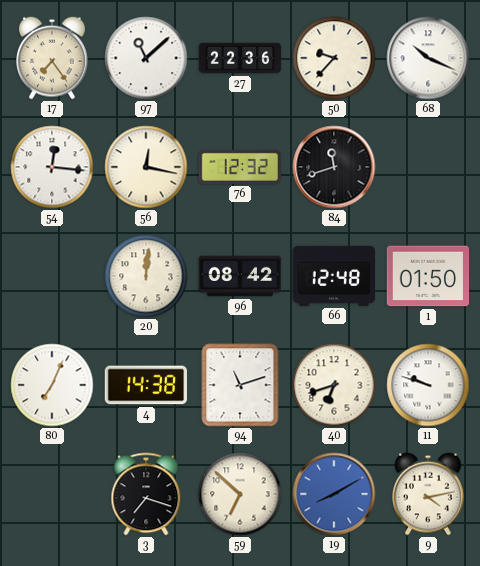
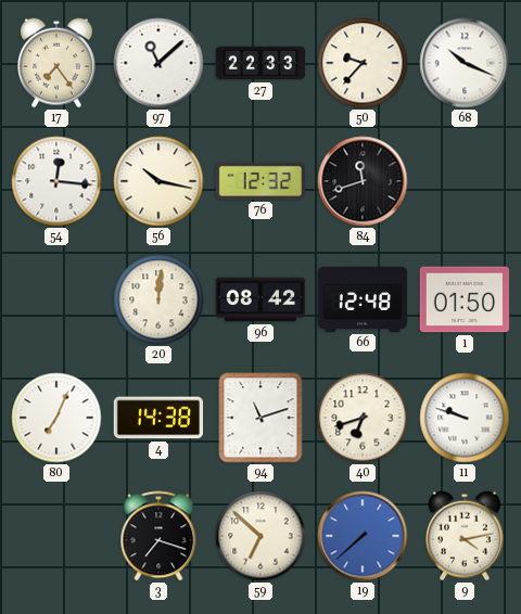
27: 22:36 -> 22:33 (260, 63)
56: 12:17 -> 10:17 (158, 181)
19: 8:10 -> 7:38 (363, 536)
